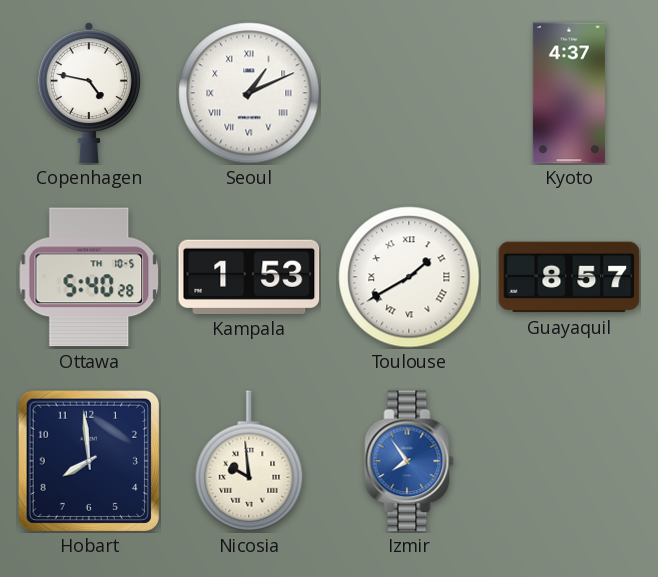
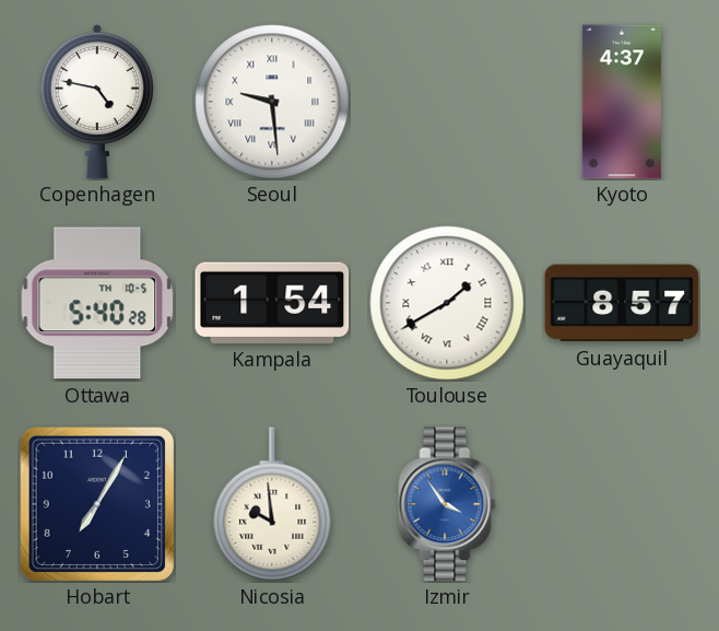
Seoul: 1:11 -> 9:29 (272, 102)
Kampala: 1:53 -> 1:54 (272, 303)
Hobart: 7:59 -> 7:05 (97, 504)
Izmir: 7:54 -> 3:54 (447, 504)
